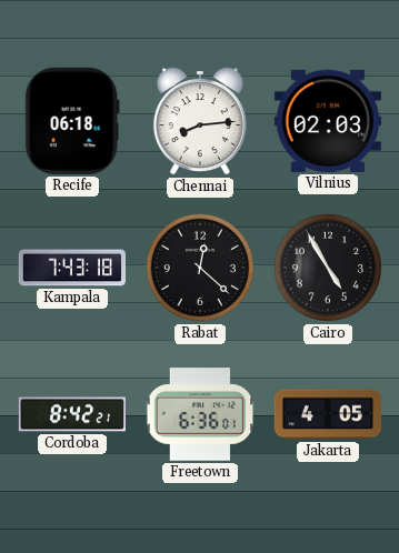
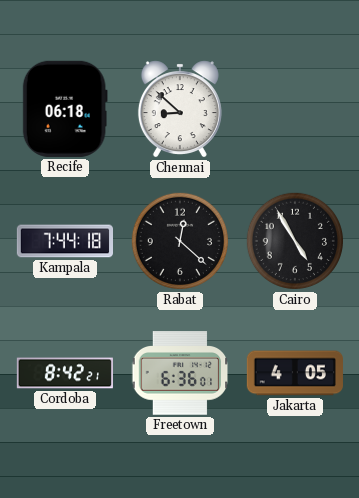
Chennai: 8:14 -> 8:52 (180, 109)
Vilnius: 02:03 -> none (328, 121)
Kampala: 7:43 -> 7:44 (64, 241)
